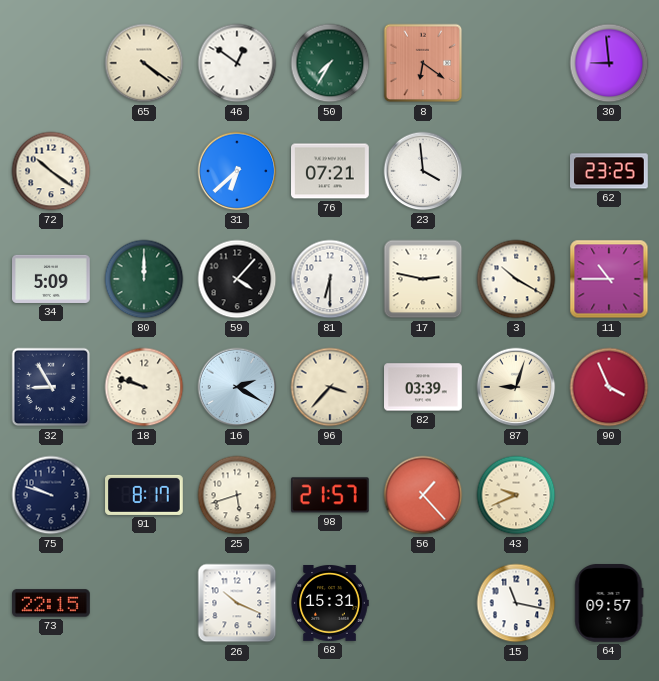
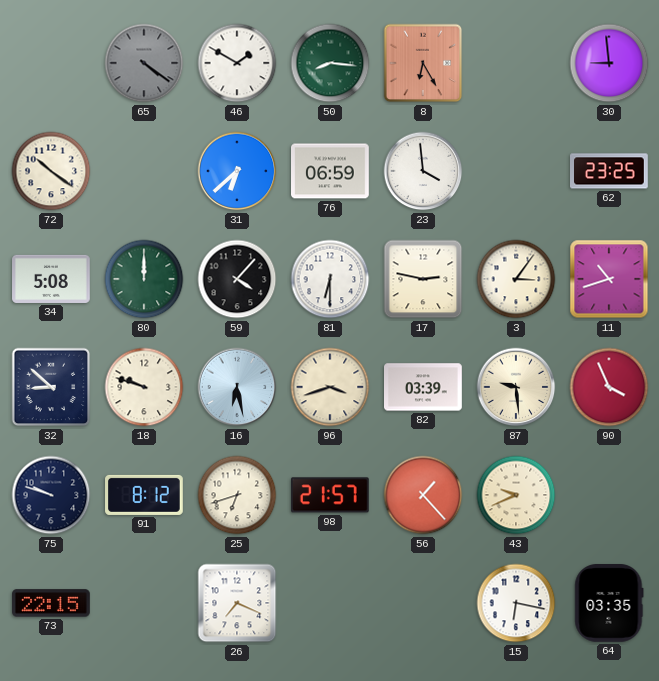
65 dial: cream -> grey (144, 63)
46: 12:51 -> 1:50 (237, 63)
50: 7:35 -> 8:16 (330, 63)
8: 6:21 -> 6:25 (423, 63)
76: 07:21 -> 06:59 (330, 171)
34: 5:09 -> 5:08 (51, 279)
3: 10:20 -> 3:06 (516, 279)
11: 10:45 -> 10:42 (609, 279)
32: 8:55 -> 8:52 (51, 387)
16: 2:20 -> 6:28 (237, 387)
96: 3:37 -> 3:42 (330, 387)
87: 9:03 -> 9:29 (516, 387)
91: 8:17 -> 8:12 (144, 495)
25: 5:42 -> 6:42 (237, 495)
26: 10:19 -> 7:19 (237, 603)
68: 15:31 -> none (330, 604)
15: 11:17 -> 6:17 (516, 603)
64: 09:57 -> 03:35 (609, 604)
